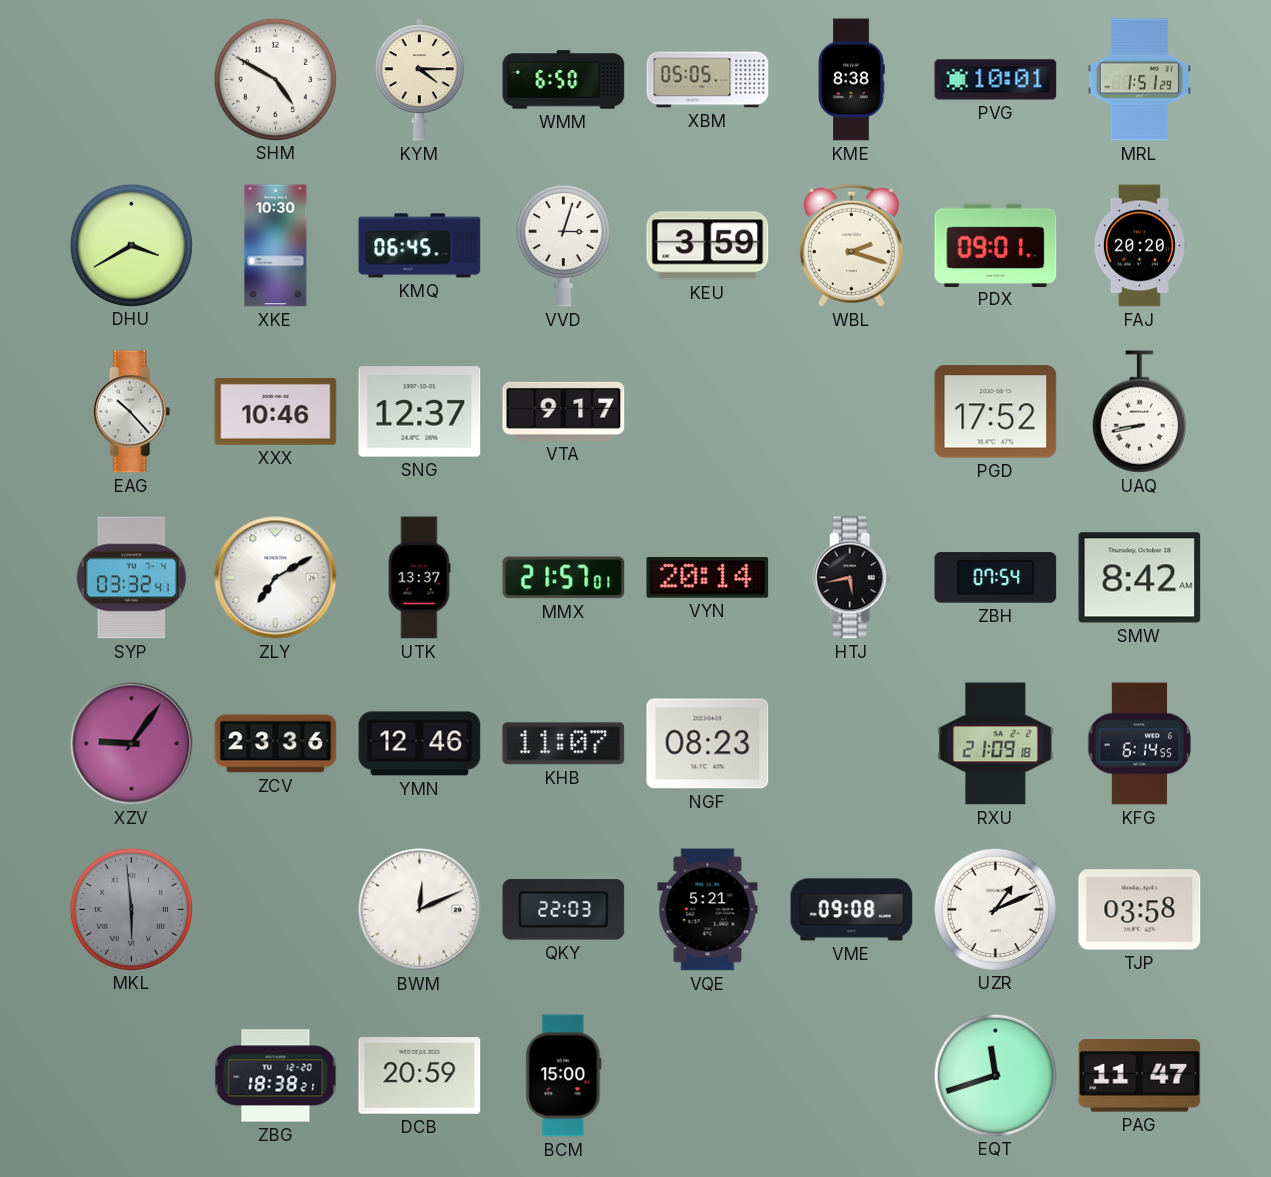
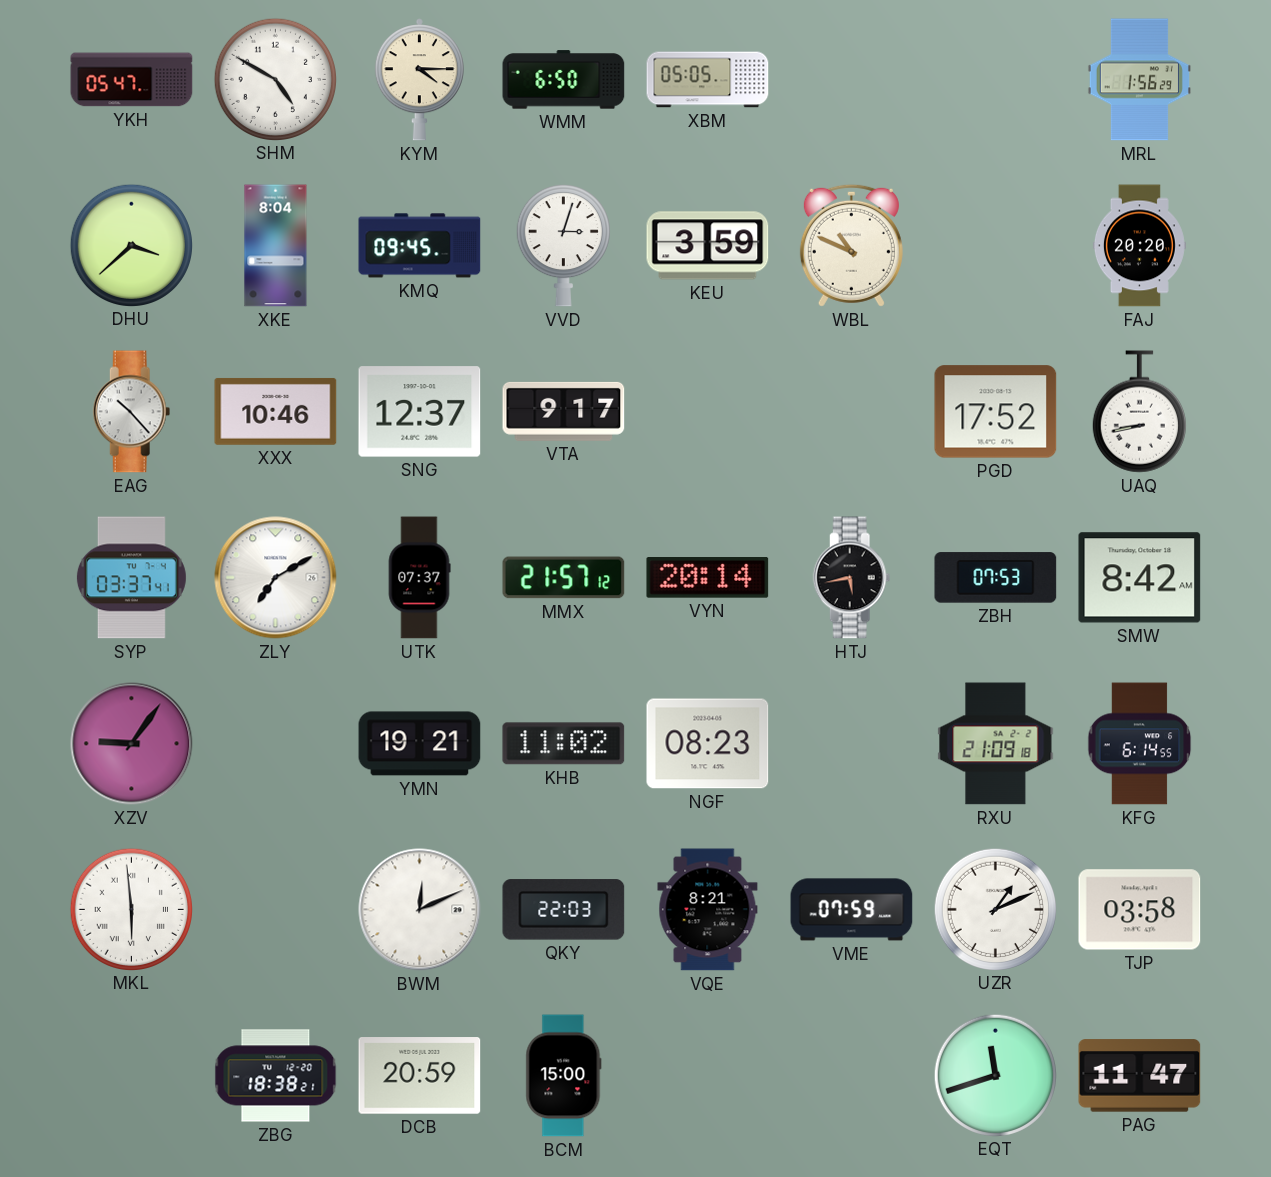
YKH: none -> 05:47 (132, 80)
KME: 8:38 -> none (851, 80)
PVG: 10:01 -> none (996, 80)
MRL: 1:51 -> 1:56 (1139, 80)
DHU: 3:40 -> 3:38 (131, 245)
XKE: 10:30 -> 8:04 (276, 246)
KMQ: 06:45 -> 09:45 (420, 246)
WBL: 2:18 -> 10:49 (851, 245)
PDX: 09:01 -> none (996, 245)
SYP: 03:32 -> 03:37 (131, 578)
UTK: 13:37 -> 07:37 (419, 578)
MMX: 21:57:01 -> 21:57:12 (564, 578)
ZBH: 07:54 -> 07:53 (996, 578)
ZCV: 23:36 -> none (276, 744)
YMN: 12:46 -> 19:21 (420, 744)
KHB: 11:07 -> 11:02 (564, 744)
MKL dial: grey -> white (131, 909)
VQE: 5:21 -> 8:21 (708, 910)
VME: 09:08 -> 07:59 (852, 910)
